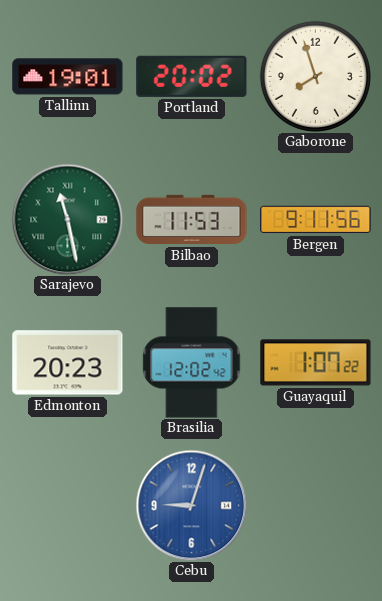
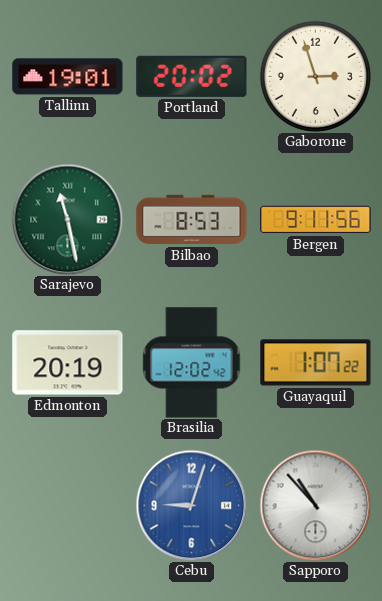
Gaborone: 7:57 -> 2:57 (315, 76)
Bilbao: 11:53 -> 8:53 (192, 220)
Edmonton: 20:23 -> 20:19 (68, 363)
Sapporo: none -> 10:53 (315, 505)
